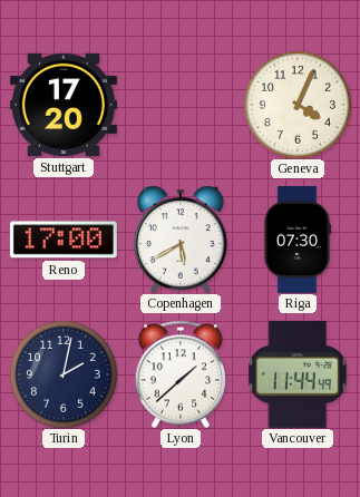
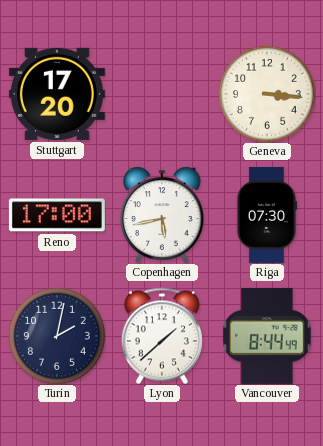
Geneva: 4:04 -> 3:16 (267, 94)
Copenhagen: 5:40 -> 5:43 (163, 215)
Vancouver: 11:44 -> 8:44 (267, 336)
